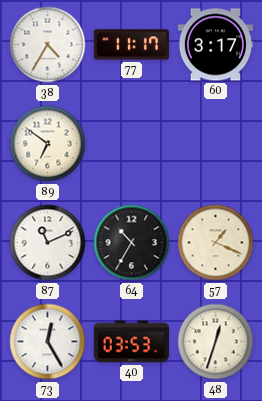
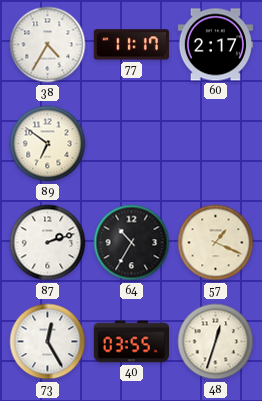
60: 3:17 -> 2:17 (215, 45)
87: 11:11 -> 2:12 (48, 243)
40: 03:53 -> 03:55 (131, 342)
